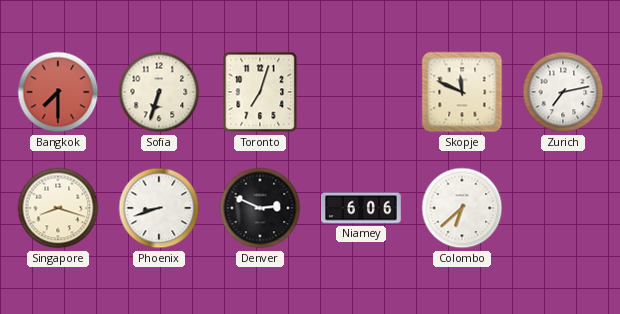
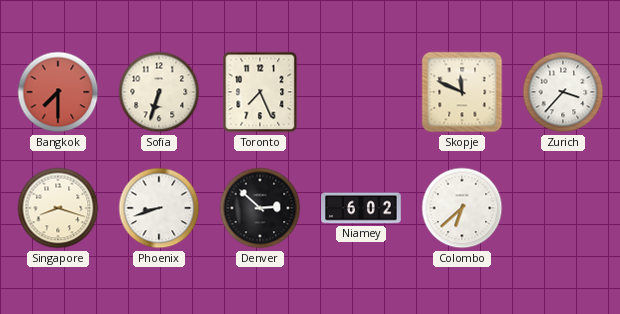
Toronto: 7:03 -> 7:26 (260, 92)
Zurich: 7:13 -> 3:37 (563, 92)
Denver: 2:49 -> 2:52 (260, 208)
Niamey: 6:06 -> 6:02 (361, 208)
